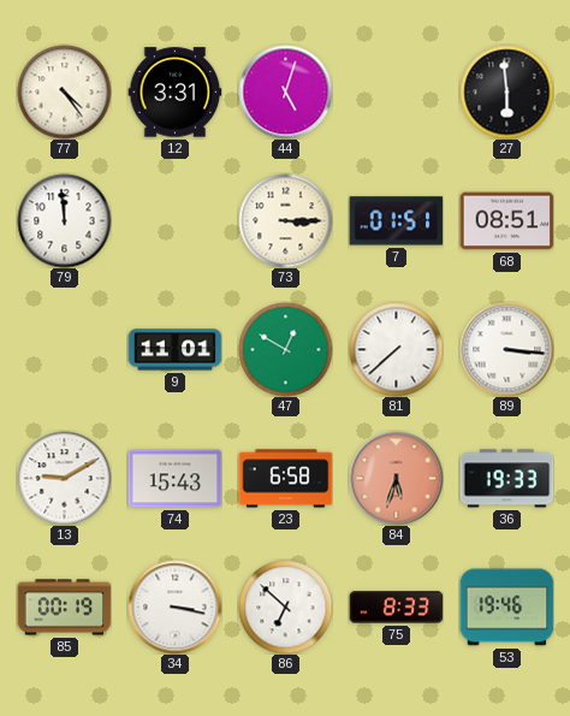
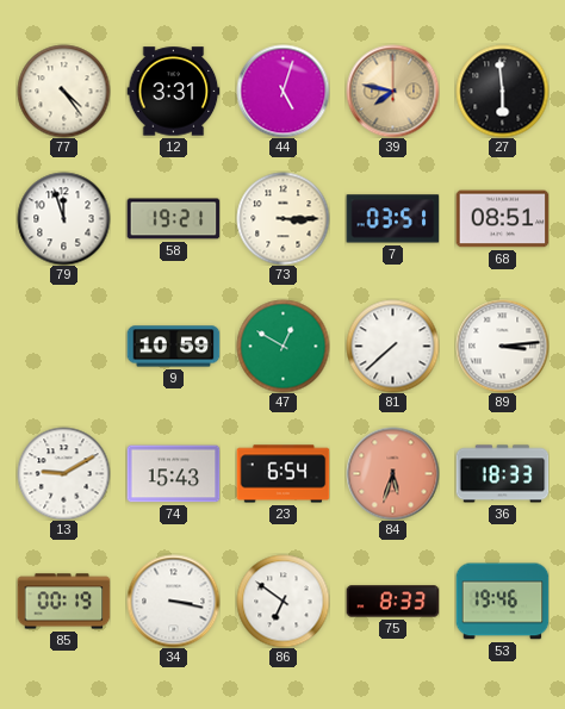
39: none -> 7:47 (392, 91)
79: 11:59 -> 11:57 (63, 218)
58: none -> 19:21 (173, 219)
7: 01:51 -> 03:51 (392, 219)
9: 11:01 -> 10:59 (173, 347)
89: 3:16 -> 3:14 (502, 346)
23: 6:58 -> 6:54 (282, 474)
36: 19:33 -> 18:33 (502, 474)
86: 6:52 -> 6:51 (282, 601)
